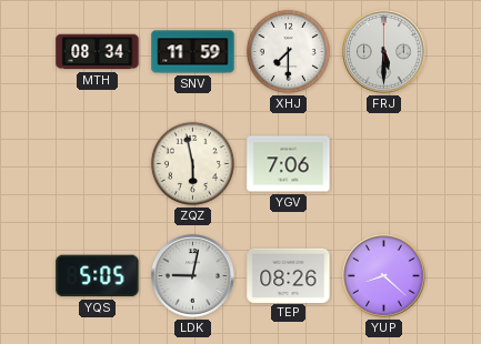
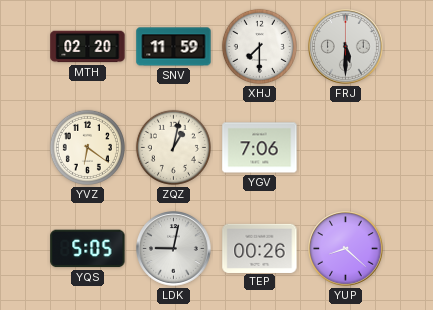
MTH: 08:34 -> 02:20 (88, 47)
YVZ: none -> 6:21 (87, 147)
ZQZ: 5:58 -> 1:02 (173, 147)
TEP: 08:26 -> 00:26 (260, 248)
